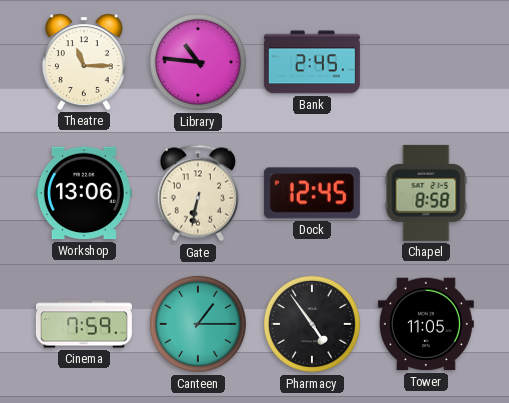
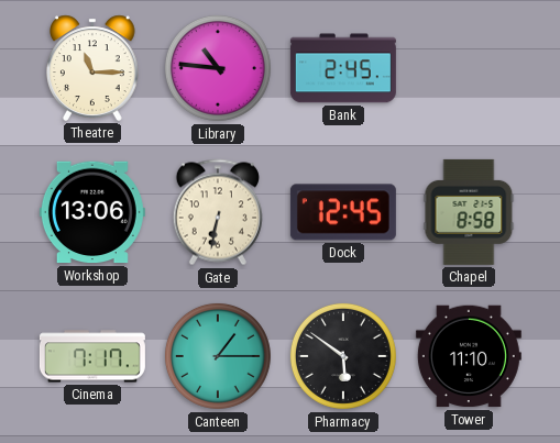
Cinema: 7:59 -> 7:17 (92, 356)
Pharmacy: 4:54 -> 5:51 (343, 356)
Tower: 11:05 -> 11:10 (469, 356)
